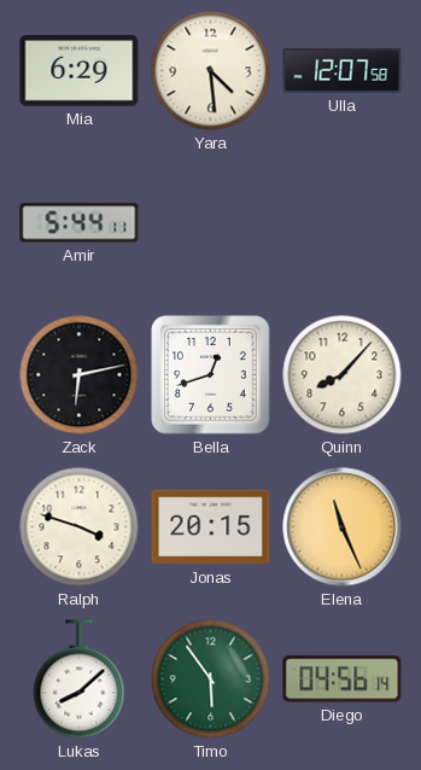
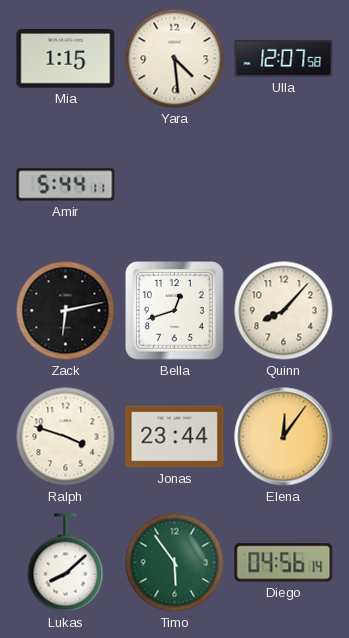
Mia: 6:29 -> 1:15 (66, 59)
Jonas: 20:15 -> 23:44 (175, 437)
Elena: 11:26 -> 12:06 (284, 437)
